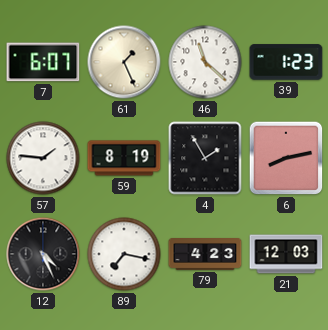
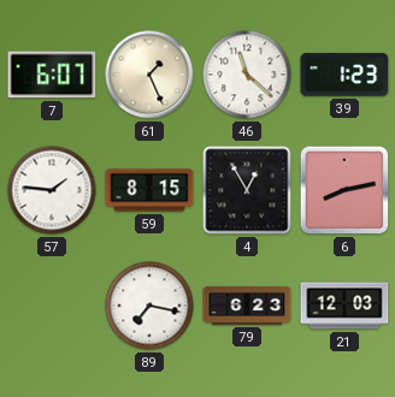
59: 8:19 -> 8:15 (149, 190)
4: 1:55 -> 12:55 (247, 190)
12: 4:26 -> none (43, 254)
79: 4:23 -> 6:23 (247, 307)
